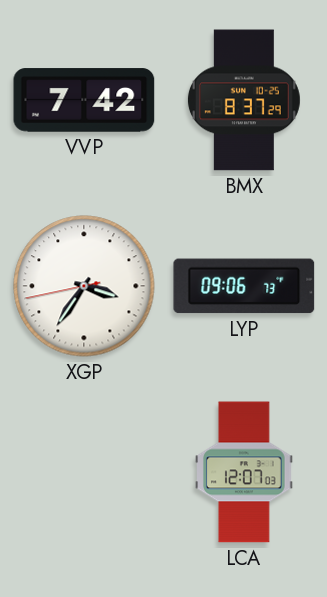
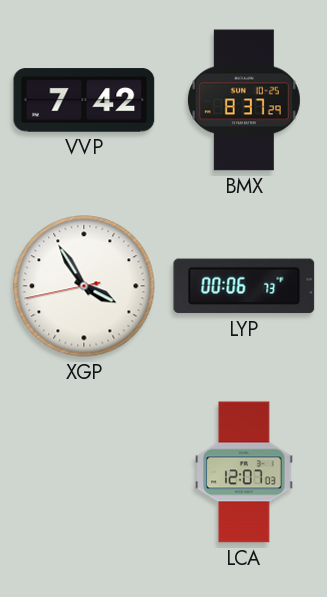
XGP: 3:35 -> 3:54 (84, 286)
LYP: 09:06 -> 00:06 (244, 286)
